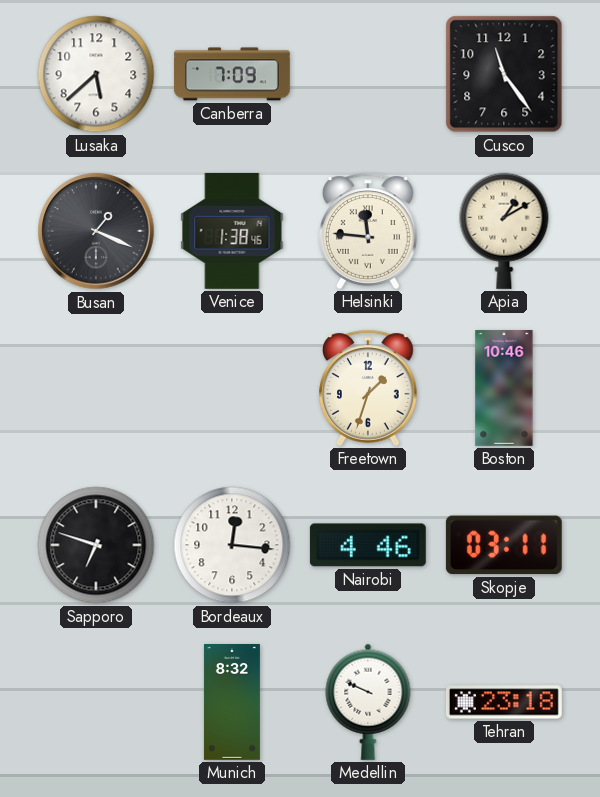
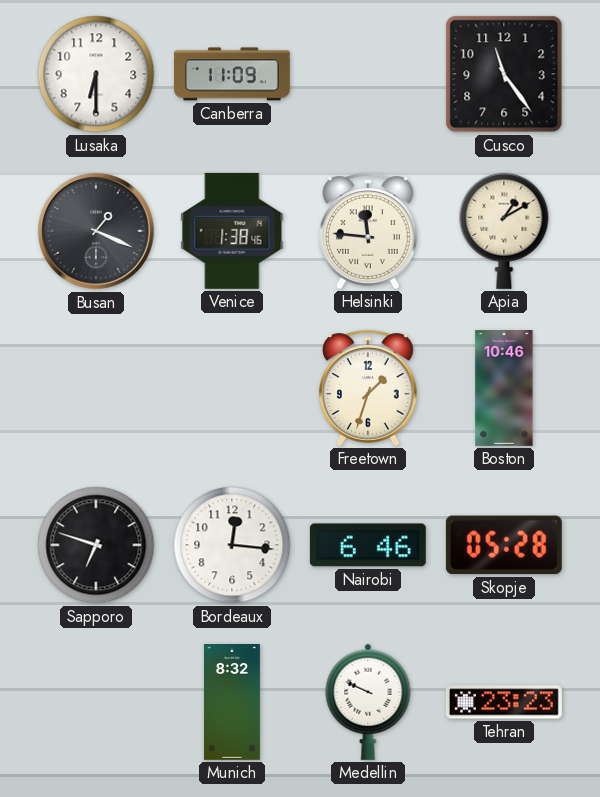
Lusaka: 5:38 -> 6:30 (96, 74)
Canberra: 7:09 -> 11:09 (232, 74)
Nairobi: 4:46 -> 6:46 (368, 545)
Skopje: 03:11 -> 05:28 (504, 545)
Tehran: 23:18 -> 23:23 (504, 702)
